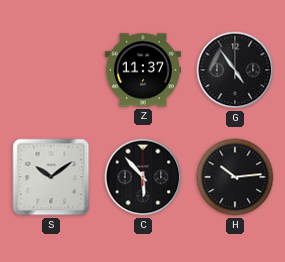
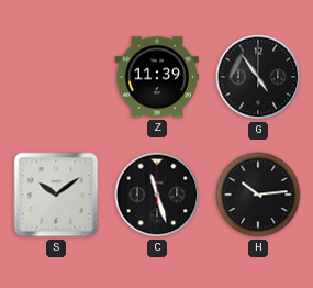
Z: 11:37 -> 11:39 (157, 77)
C: 5:53 -> 11:27 (157, 195)
